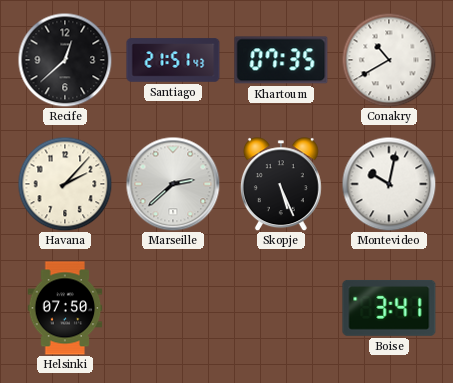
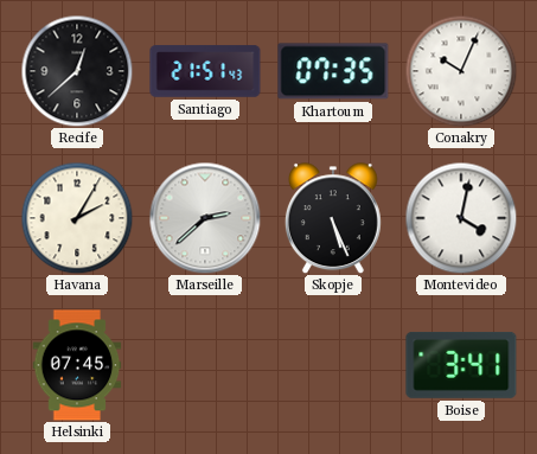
Conakry: 10:40 -> 10:04 (461, 71)
Havana: 2:07 -> 2:05 (77, 218)
Montevideo: 10:02 -> 4:02 (461, 218)
Helsinki: 07:50 -> 07:45 (77, 365)
